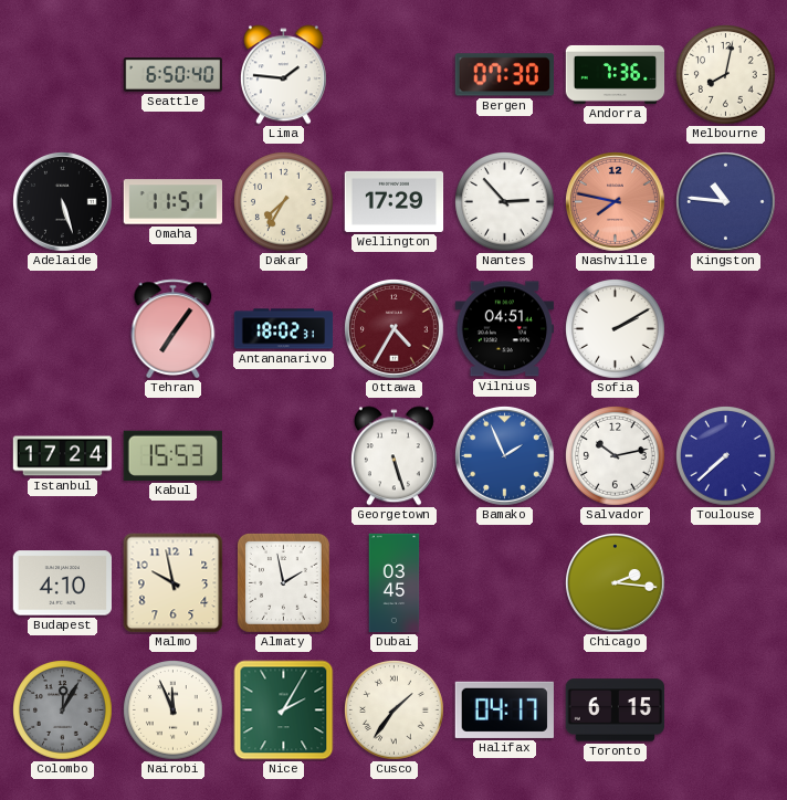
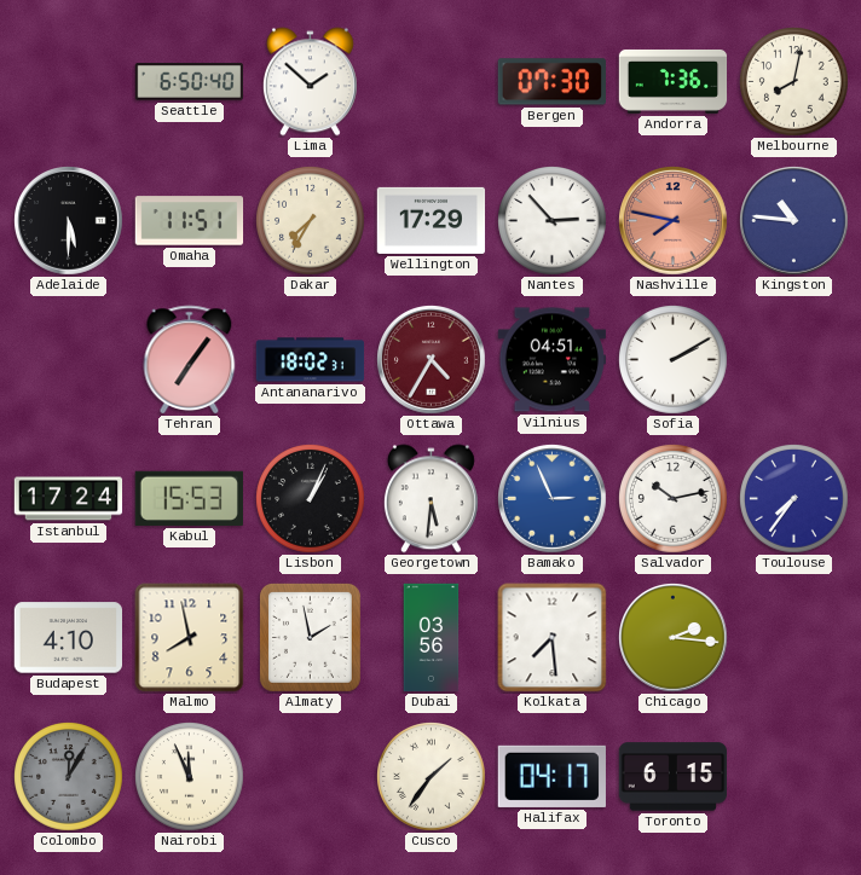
Lima: 1:46 -> 1:52 (310, 82)
Adelaide: 5:27 -> 5:30 (69, 221)
Lisbon: none -> 1:04 (311, 499)
Georgetown: 5:27 -> 5:31 (431, 499)
Bamako: 1:56 -> 2:56 (553, 499)
Toulouse: 7:38 -> 7:36 (794, 499)
Malmo: 9:58 -> 7:58 (190, 638)
Dubai: 03:45 -> 03:56 (432, 638)
Kolkata: none -> 7:29 (553, 638)
Nice: 2:05 -> none (284, 710)
